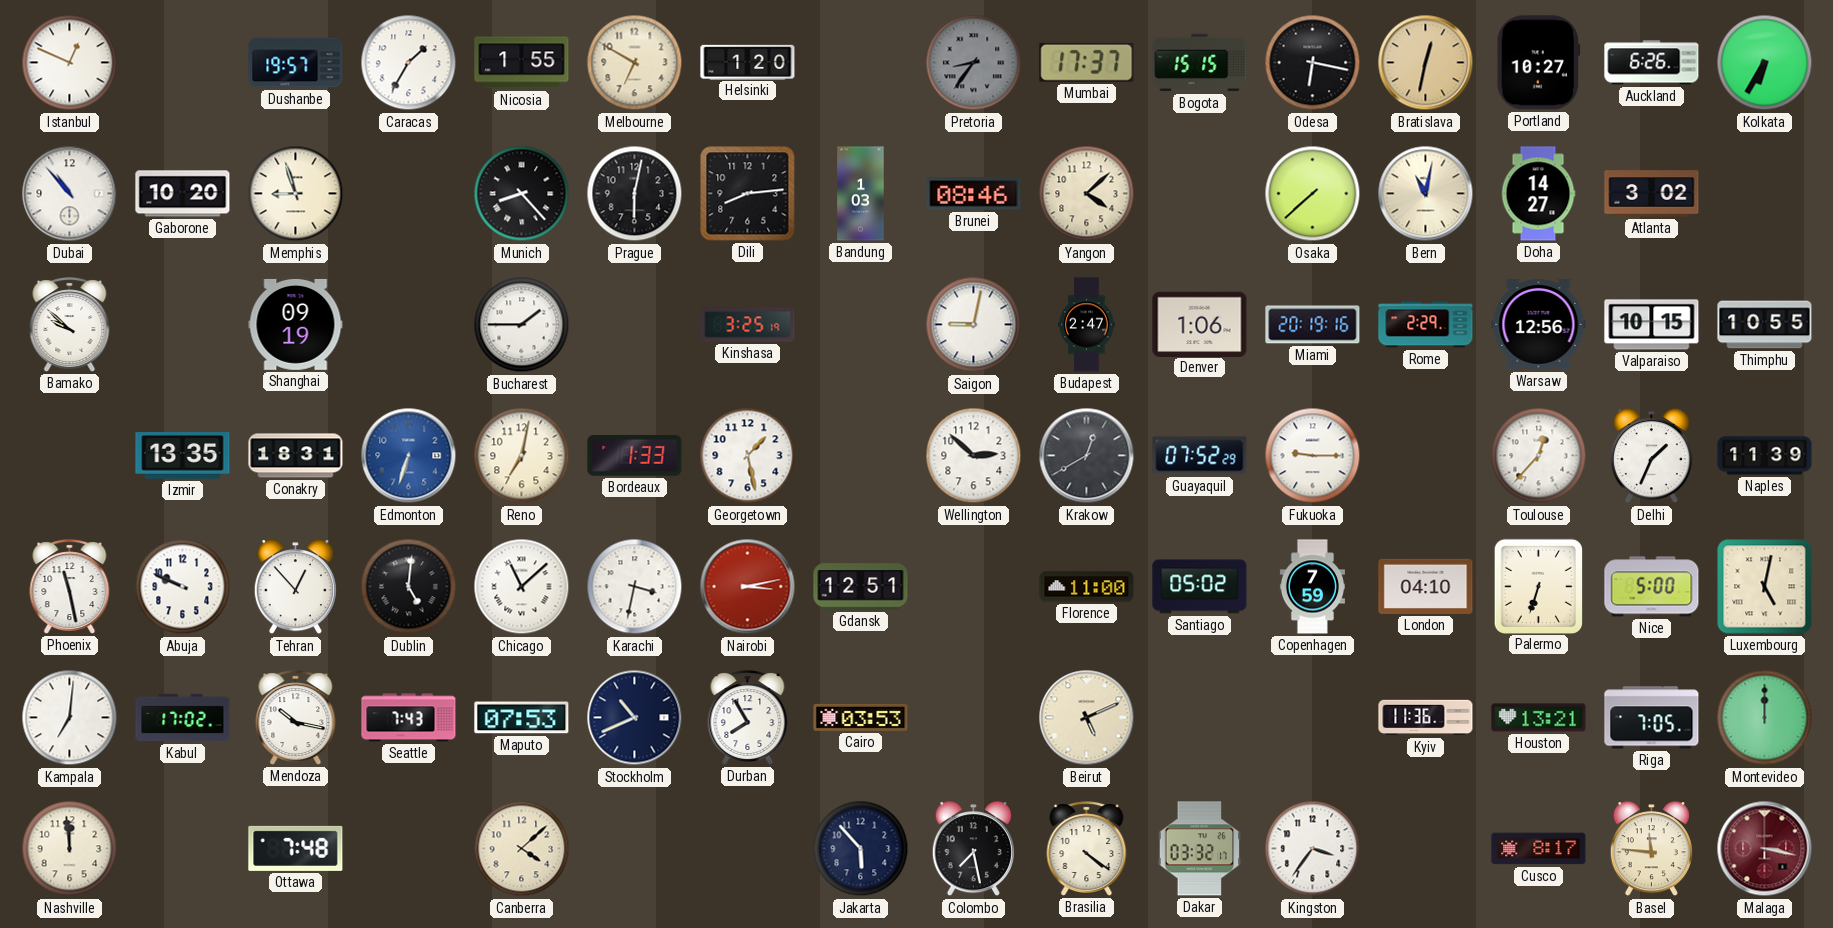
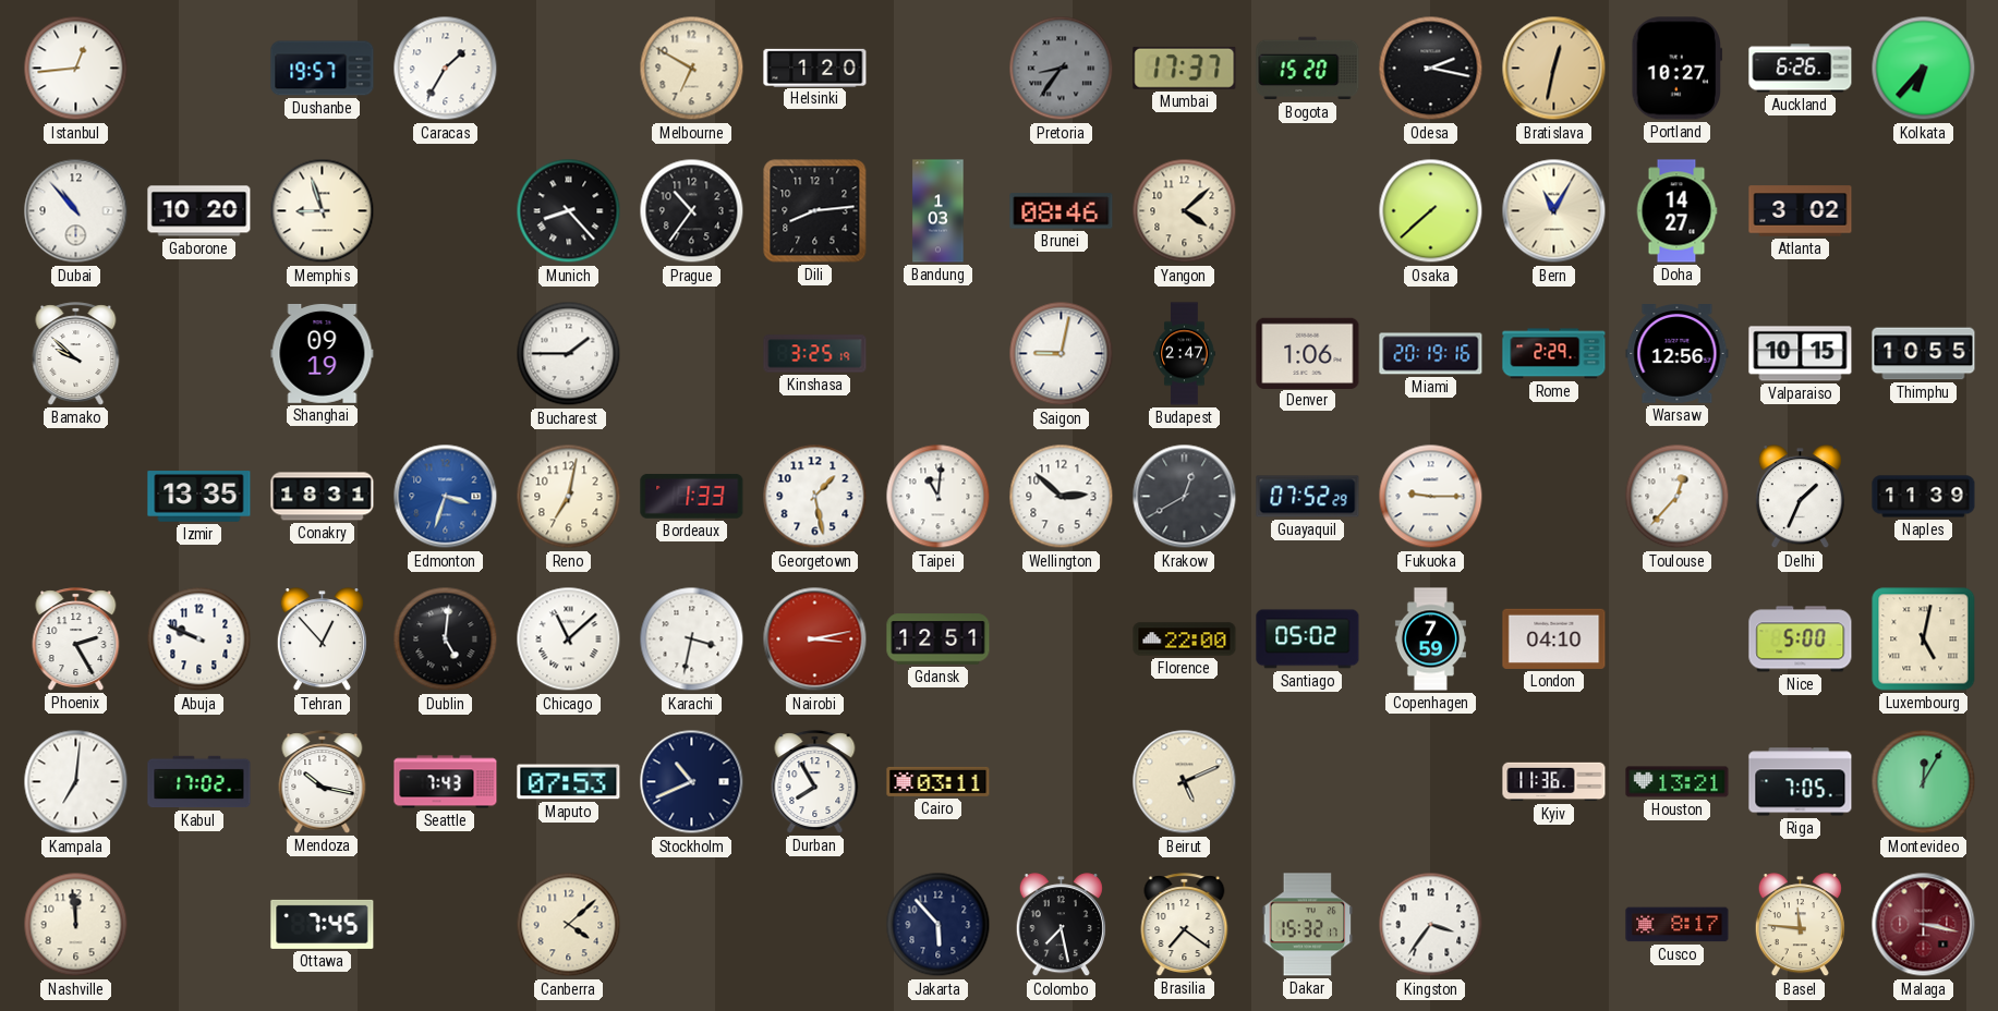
Istanbul: 12:49 -> 12:44 (76, 69)
Nicosia: 1:55 -> none (522, 63)
Bogota: 15:15 -> 15:20 (1308, 69)
Odesa: 6:17 -> 2:17 (1431, 69)
Kolkata: 6:35 -> 6:37 (1924, 69)
Prague: 6:02 -> 10:36 (692, 211)
Bern: 11:02 -> 11:05 (1554, 211)
Edmonton: 6:33 -> 3:33 (446, 497)
Taipei: none -> 11:01 (939, 497)
Phoenix: 11:28 -> 2:25 (76, 640)
Florence: 11:00 -> 22:00 (1185, 640)
Palermo: 6:33 -> none (1538, 586)
Cairo: 03:53 -> 03:11 (939, 781)
Montevideo: 12:00 -> 12:05 (1924, 782)
Ottawa: 7:48 -> 7:45 (323, 924)
Brasilia: 4:21 -> 7:21 (1185, 925)
Dakar: 03:32 -> 15:32 (1308, 925)
